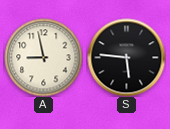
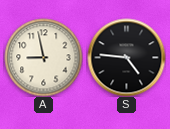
S: 5:46 -> 4:46 (126, 57)
